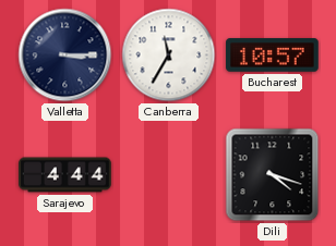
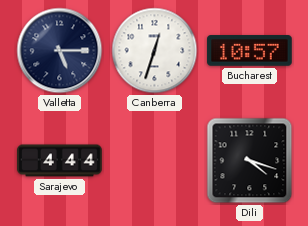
Valletta: 3:15 -> 5:15 (60, 51)
Canberra: 11:35 -> 12:33 (155, 51)
